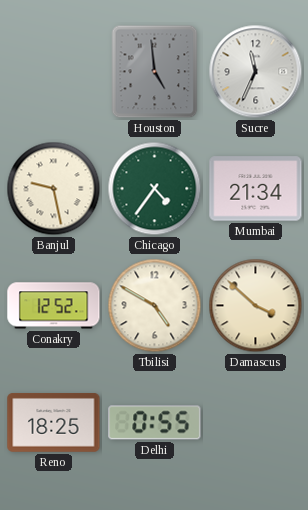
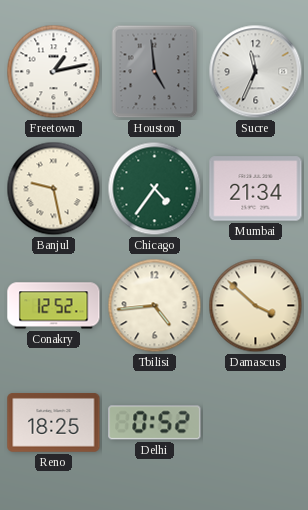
Freetown: none -> 1:13 (54, 72)
Tbilisi: 4:50 -> 4:44 (155, 306)
Delhi: 0:55 -> 0:52 (155, 423)
